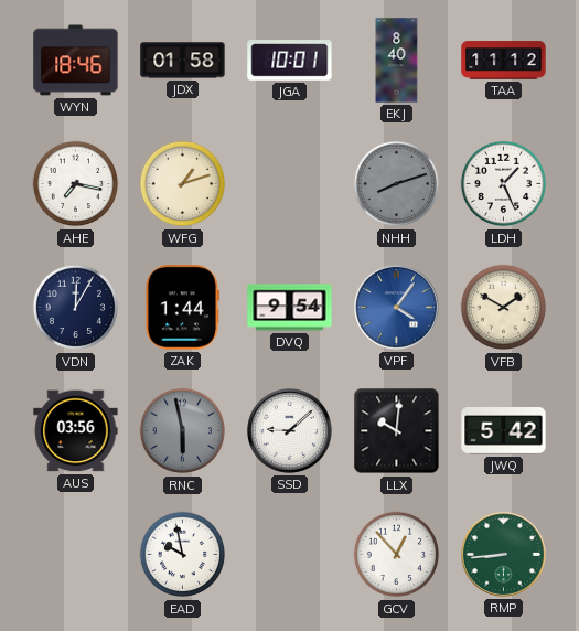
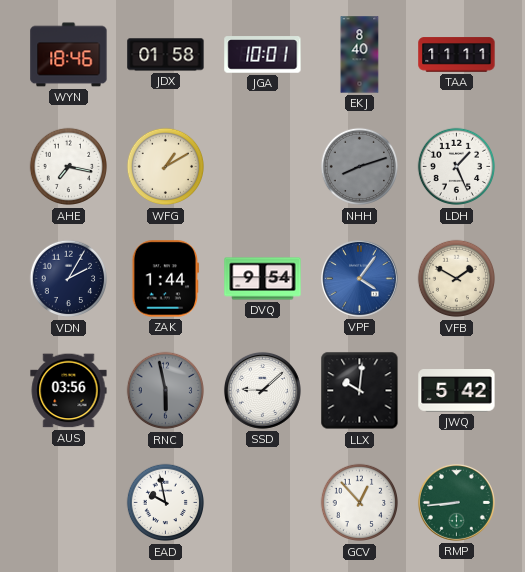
TAA: 11:12 -> 11:11 (457, 55)
WFG: 1:12 -> 1:10 (166, 167)
VDN: 12:05 -> 2:05 (69, 279)
